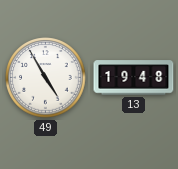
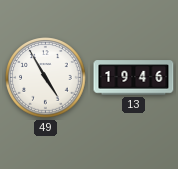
13: 19:48 -> 19:46 (134, 78)
